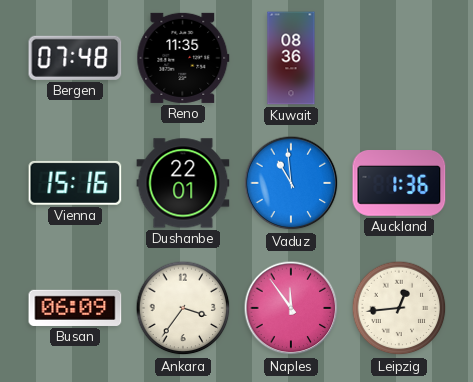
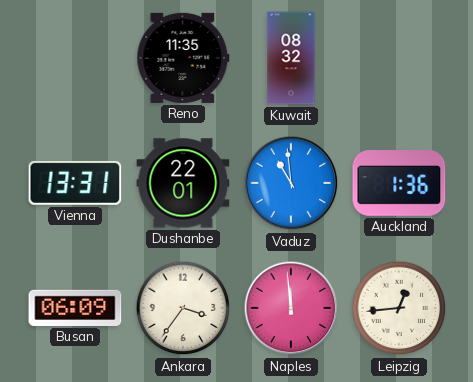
Bergen: 07:48 -> none (75, 58)
Kuwait: 08:36 -> 08:32 (291, 58)
Vienna: 15:16 -> 13:31 (75, 183)
Naples: 11:54 -> 11:59 (291, 308)
